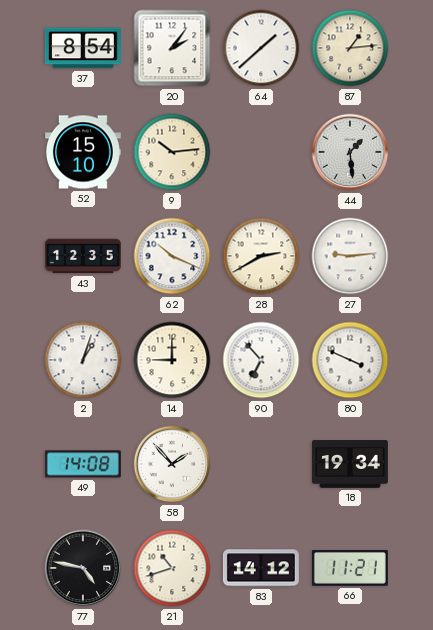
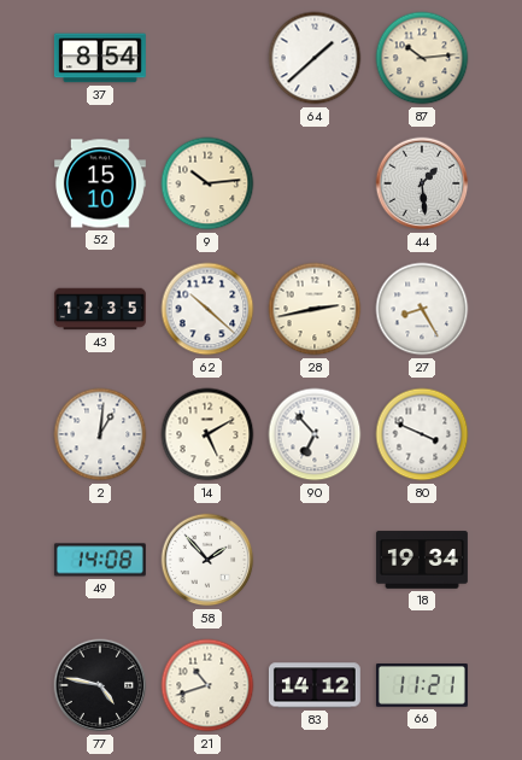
20: 2:06 -> none (172, 48)
87: 1:14 -> 10:14 (422, 58)
62: 10:19 -> 10:22 (207, 309)
28: 2:40 -> 2:43 (315, 309)
27: 9:14 -> 8:25 (422, 309)
2: 1:03 -> 1:01 (100, 434)
14: 9:00 -> 5:10 (207, 434)
